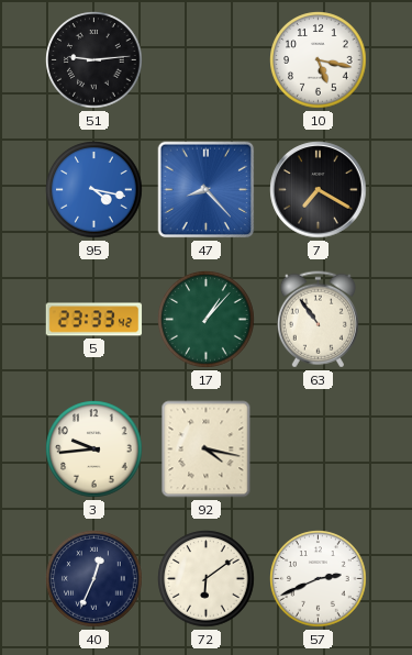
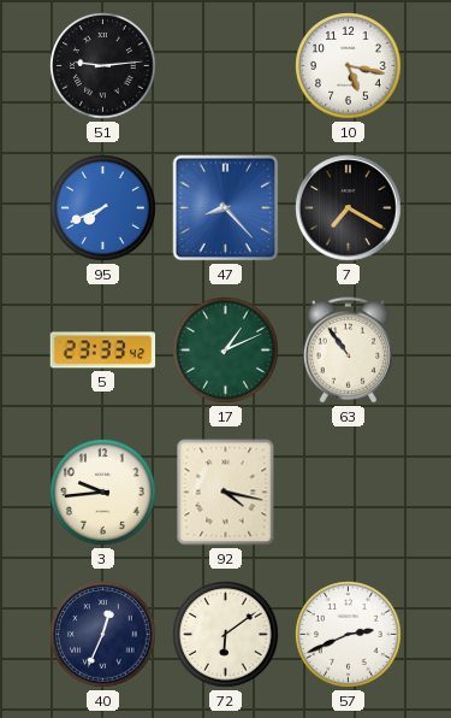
95: 4:17 -> 7:41 (103, 208)
17: 1:07 -> 1:11 (226, 351)
